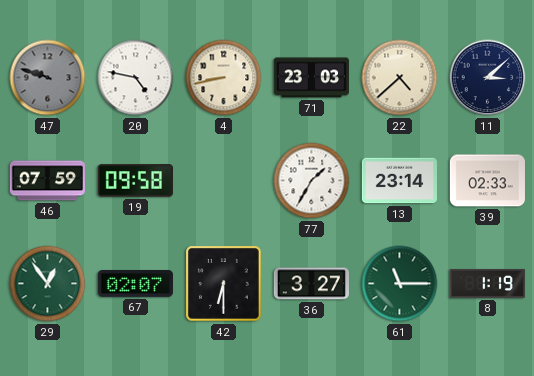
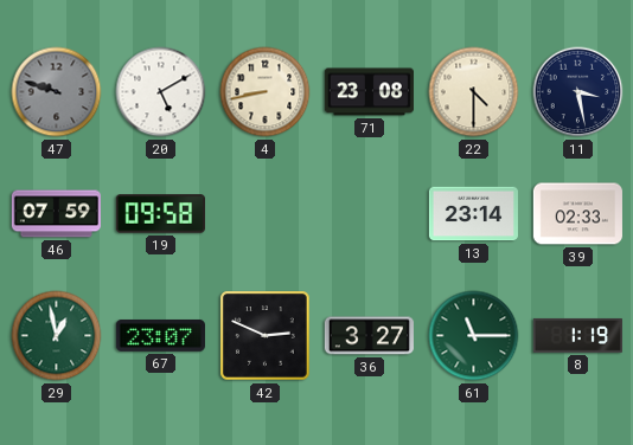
20: 4:47 -> 5:10 (161, 92)
71: 23:03 -> 23:08 (369, 92)
22: 4:38 -> 4:30 (474, 92)
11: 3:08 -> 3:28 (578, 92)
77: 1:35 -> none (312, 181)
29: 12:54 -> 12:58 (57, 336)
67: 02:07 -> 23:07 (160, 336)
42: 6:30 -> 2:49 (266, 336)
